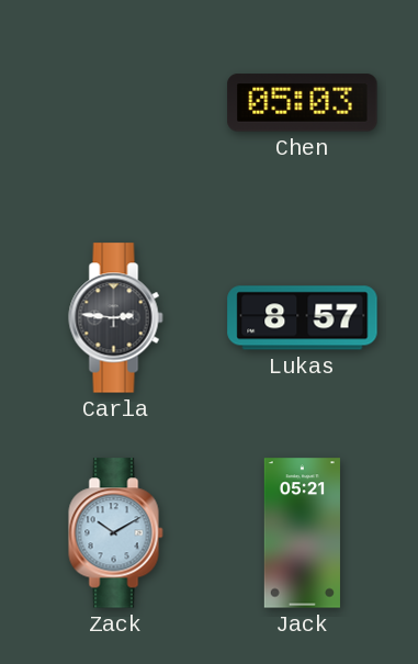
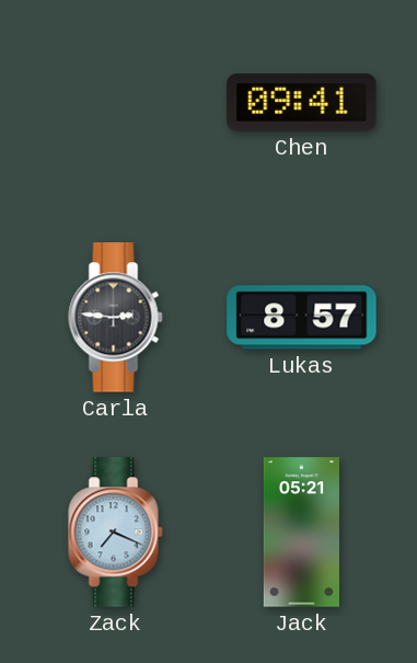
Chen: 05:03 -> 09:41 (302, 103)
Zack: 10:10 -> 7:19 (116, 533)
